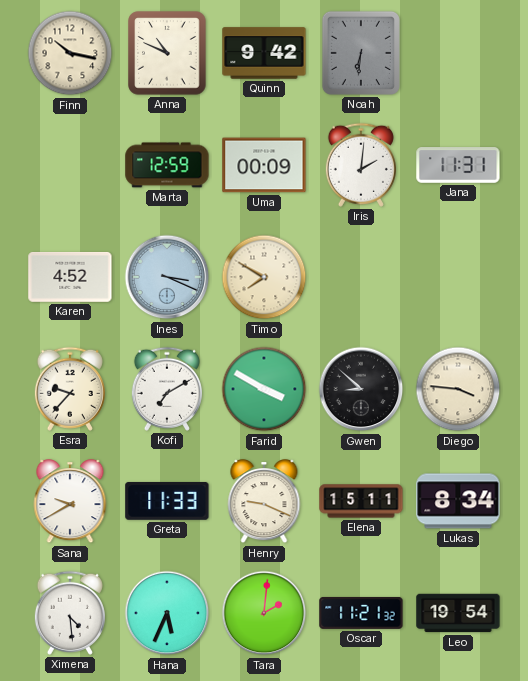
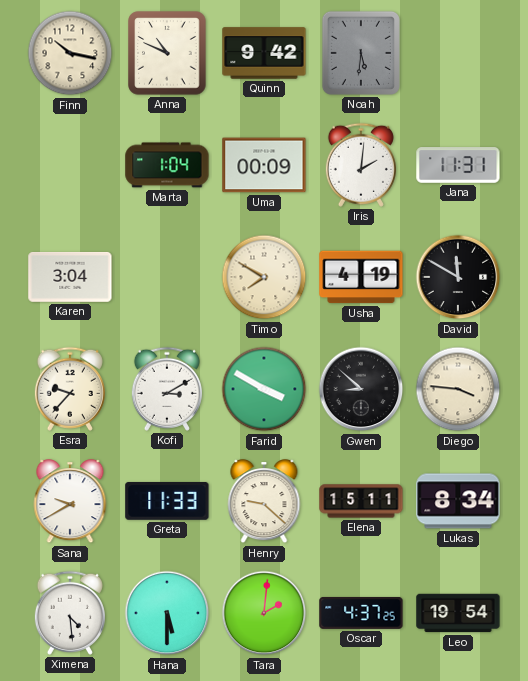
Noah: 6:31 -> 5:31 (361, 53)
Marta: 12:59 -> 1:04 (167, 165)
Karen: 4:52 -> 3:04 (70, 277)
Ines: 3:19 -> none (167, 277)
Usha: none -> 4:19 (361, 277)
David: none -> 11:50 (458, 277)
Kofi: 7:10 -> 3:10 (167, 389)
Henry: 9:19 -> 9:22 (264, 502)
Hana: 5:34 -> 5:30 (167, 613)
Oscar: 11:21 -> 4:37 (361, 613)
